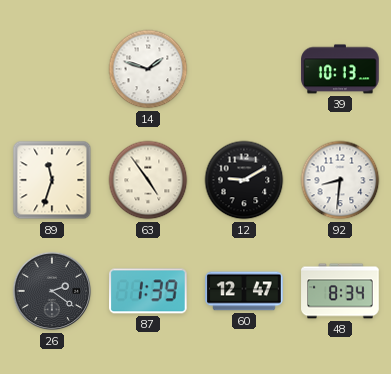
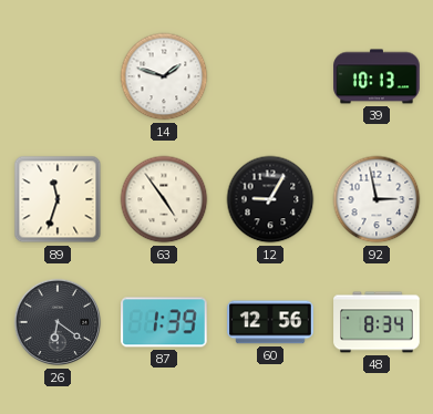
12: 9:10 -> 9:05 (270, 199)
92: 8:31 -> 2:58 (377, 199)
26: 2:21 -> 6:21 (58, 322)
60: 12:47 -> 12:56 (270, 322)
